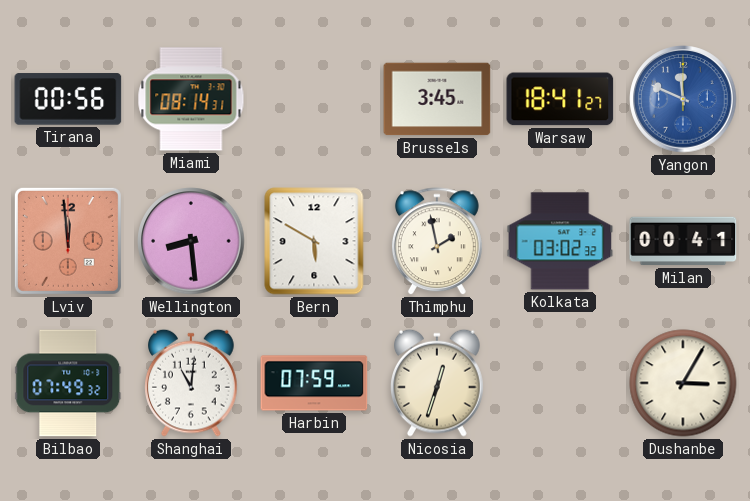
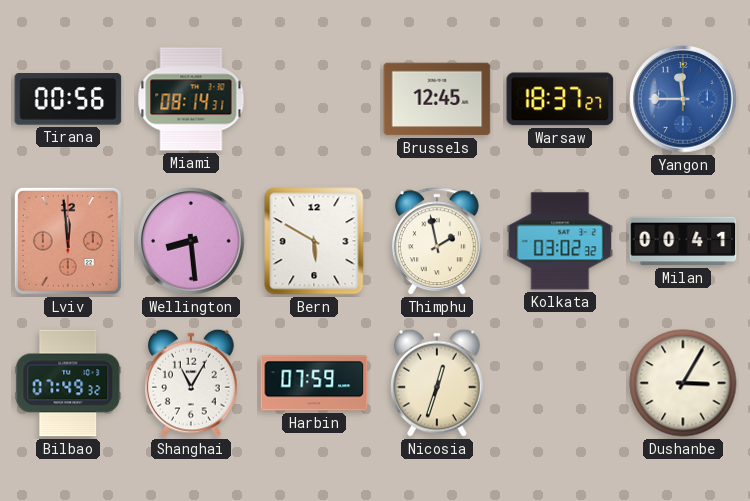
Brussels: 3:45 -> 12:45 (437, 99)
Warsaw: 18:41 -> 18:37 (560, 99)
Yangon: 11:49 -> 11:45 (683, 99)
Shanghai: 11:01 -> 11:05 (192, 383)
